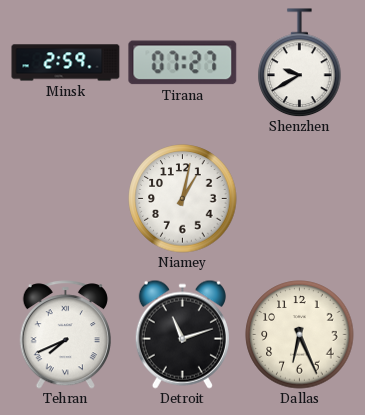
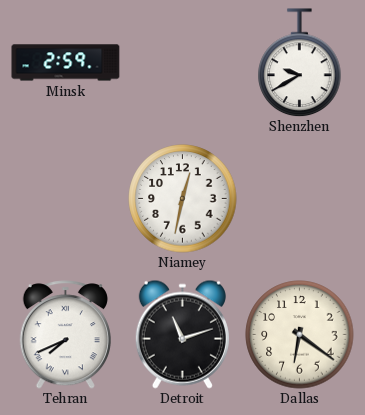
Tirana: 07:27 -> none (183, 63)
Niamey: 1:02 -> 12:32 (183, 199)
Dallas: 6:26 -> 6:21 (300, 335)
